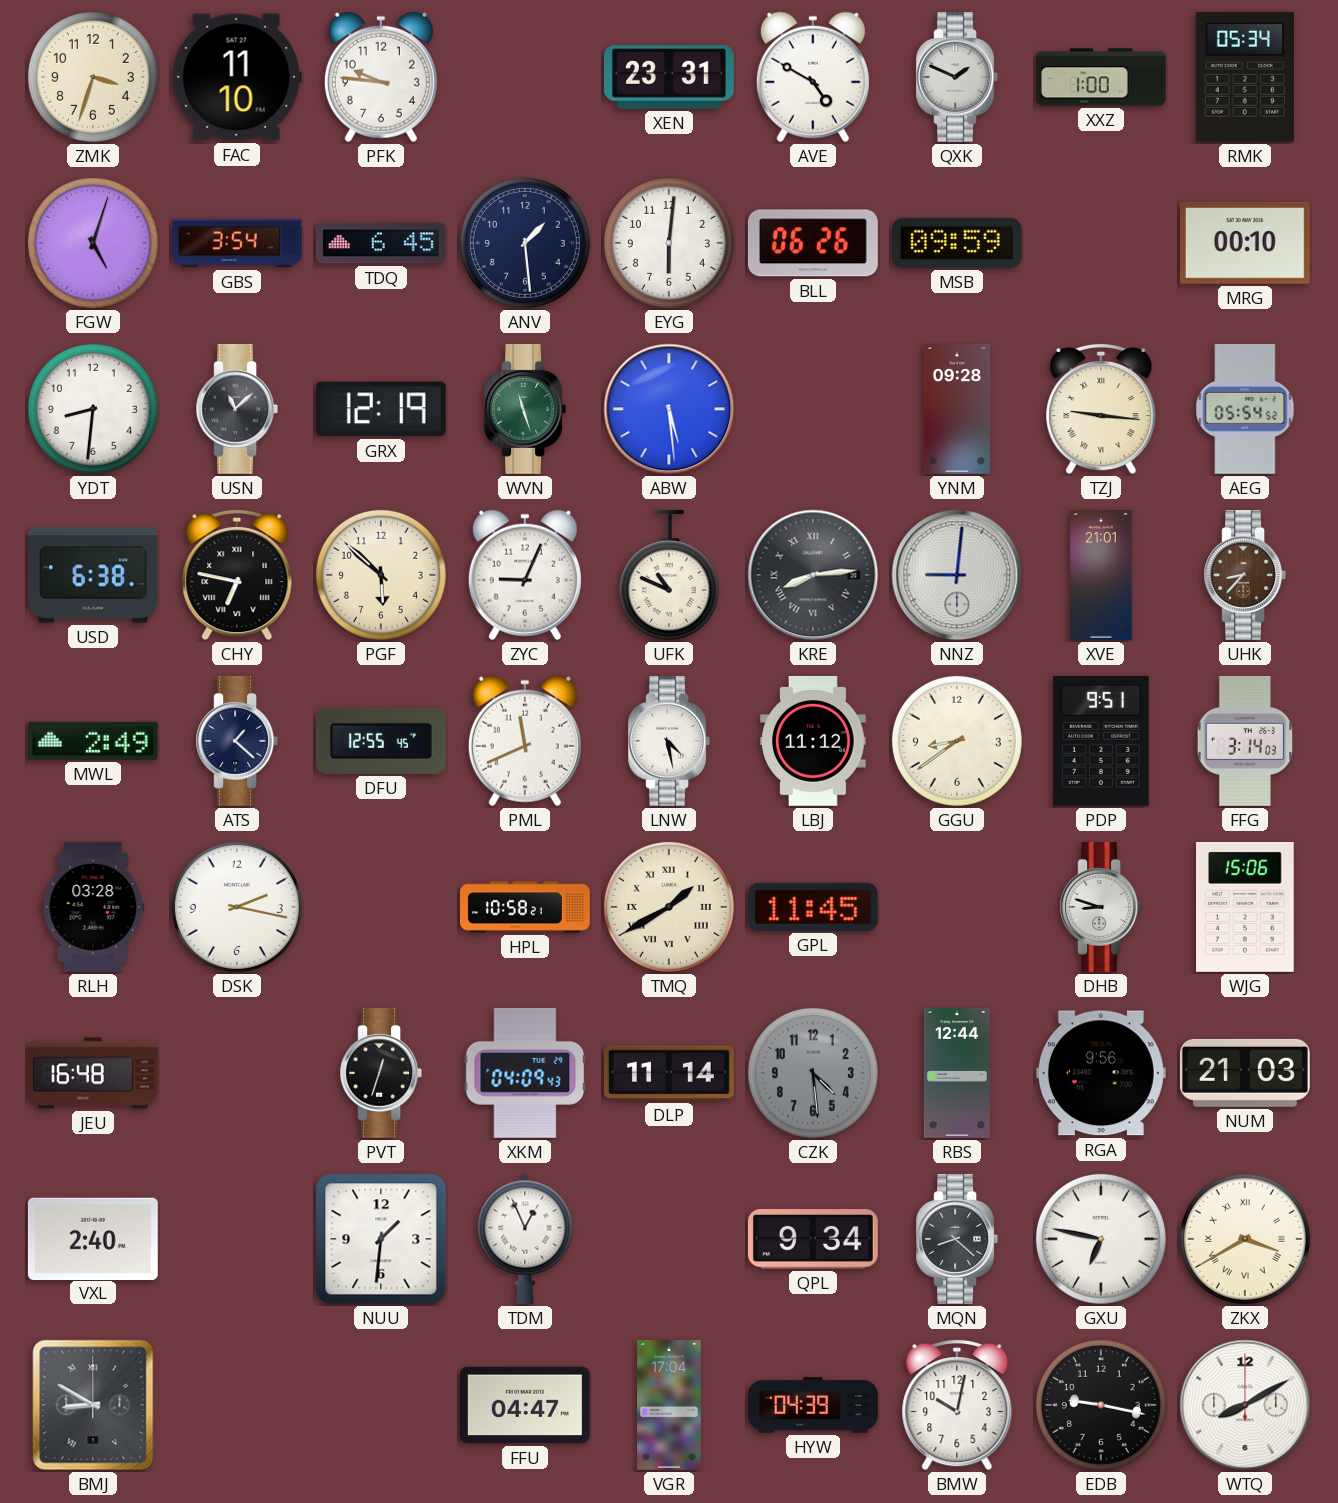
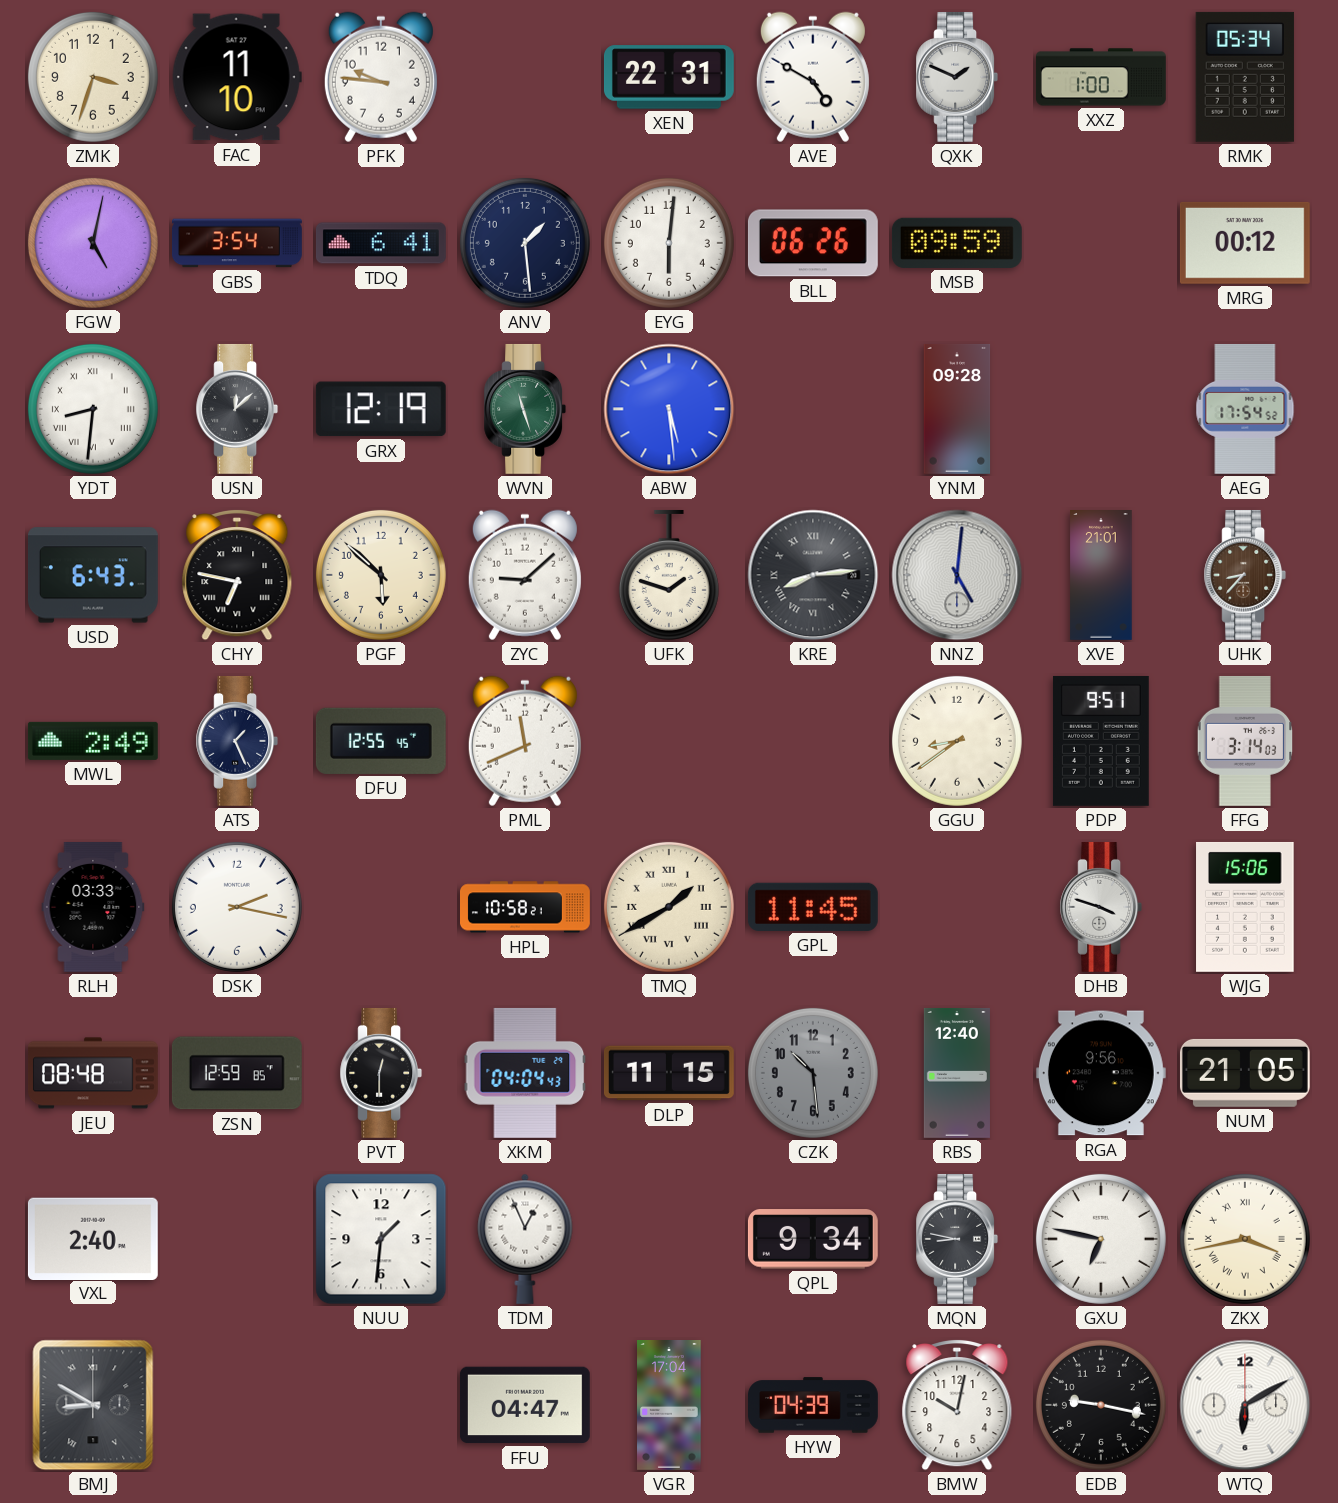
XEN: 23:31 -> 22:31 (669, 77)
FGW: 5:03 -> 5:02 (93, 243)
TDQ: 6:45 -> 6:41 (381, 243)
MRG: 00:10 -> 00:12 (1245, 243)
YDT numerals: Arabic -> Roman (93, 409)
USN: 11:08 -> 12:08 (237, 409)
TZJ: 9:16 -> none (1101, 409)
AEG: 05:54 -> 17:54 (1245, 409)
USD: 6:38 -> 6:43 (93, 575)
ZYC: 9:04 -> 9:08 (525, 575)
UFK: 10:49 -> 1:48 (669, 575)
NNZ: 9:01 -> 5:01 (957, 575)
ATS: 1:22 -> 1:26 (237, 741)
LNW: 4:28 -> none (669, 741)
LBJ: 11:12 -> none (813, 741)
RLH: 03:28 -> 03:33 (93, 907)
DHB: 8:48 -> 3:48 (1101, 907)
JEU: 16:48 -> 08:48 (93, 1073)
ZSN: none -> 12:59 (237, 1073)
PVT: 12:33 -> 12:30 (381, 1073)
XKM: 04:09 -> 04:04 (525, 1073)
DLP: 11:14 -> 11:15 (669, 1073)
CZK: 4:29 -> 10:29 (813, 1073)
RBS: 12:44 -> 12:40 (957, 1073)
NUM: 21:03 -> 21:05 (1245, 1073)
MQN: 8:22 -> 8:47 (957, 1239)
ZKX: 3:40 -> 3:43 (1245, 1239)
WTQ: 8:10 -> 6:10 (1245, 1405)
